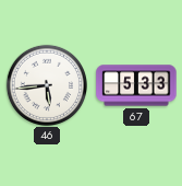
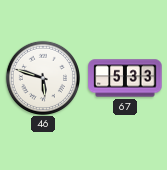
46: 5:44 -> 5:48 (42, 77)
